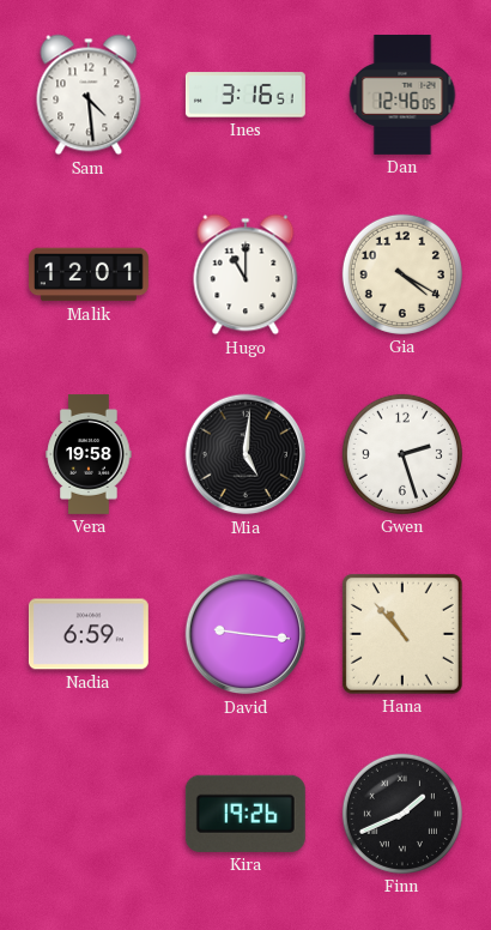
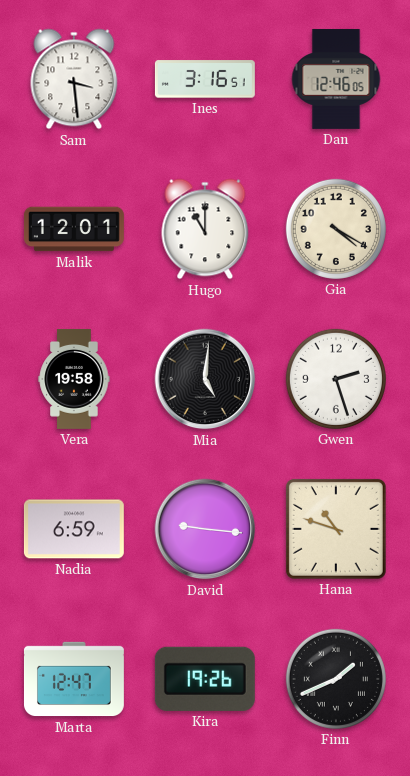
Sam: 4:29 -> 3:29 (74, 79)
Hana: 10:53 -> 10:48 (336, 529)
Marta: none -> 12:47 (74, 679)
